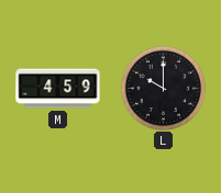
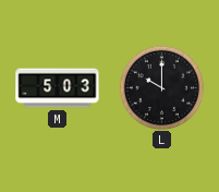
M: 4:59 -> 5:03 (58, 88)
